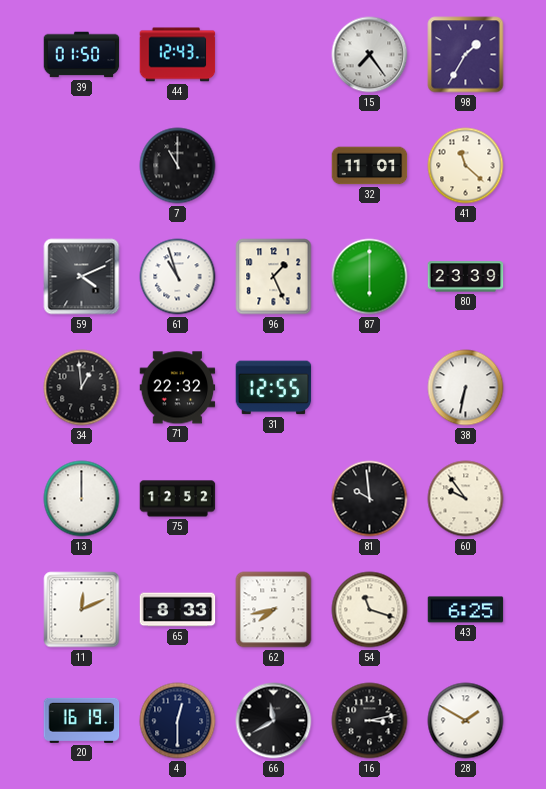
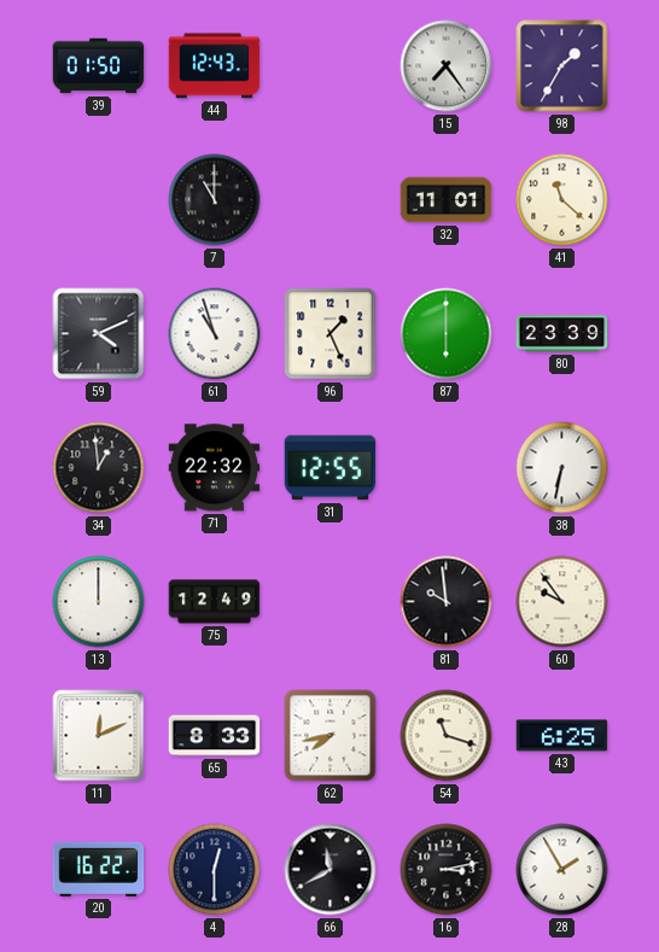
75: 12:52 -> 12:49 (215, 602)
20: 16:19 -> 16:22 (99, 869)
28: 1:50 -> 1:55 (562, 870)
